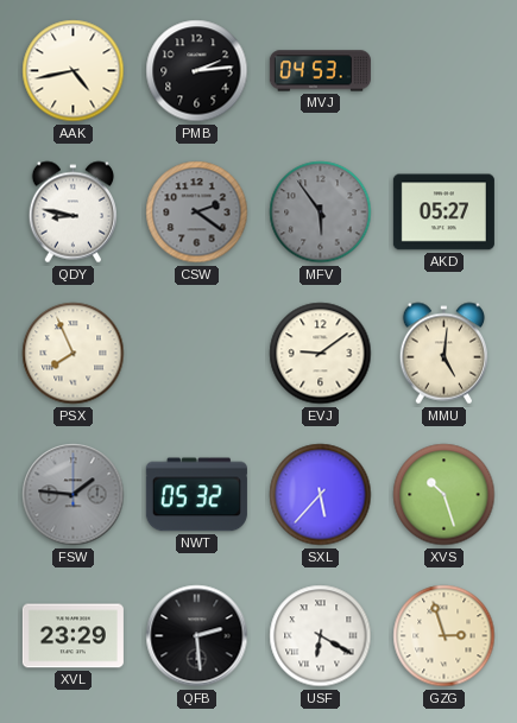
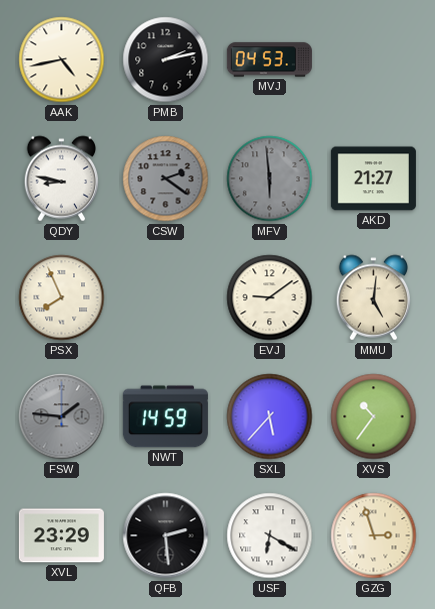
PMB: 2:14 -> 2:13 (166, 60)
MFV: 5:54 -> 5:59 (270, 179)
AKD: 05:27 -> 21:27 (373, 179)
NWT: 05:32 -> 14:59 (165, 417)
XVS: 10:27 -> 10:36 (374, 417)
